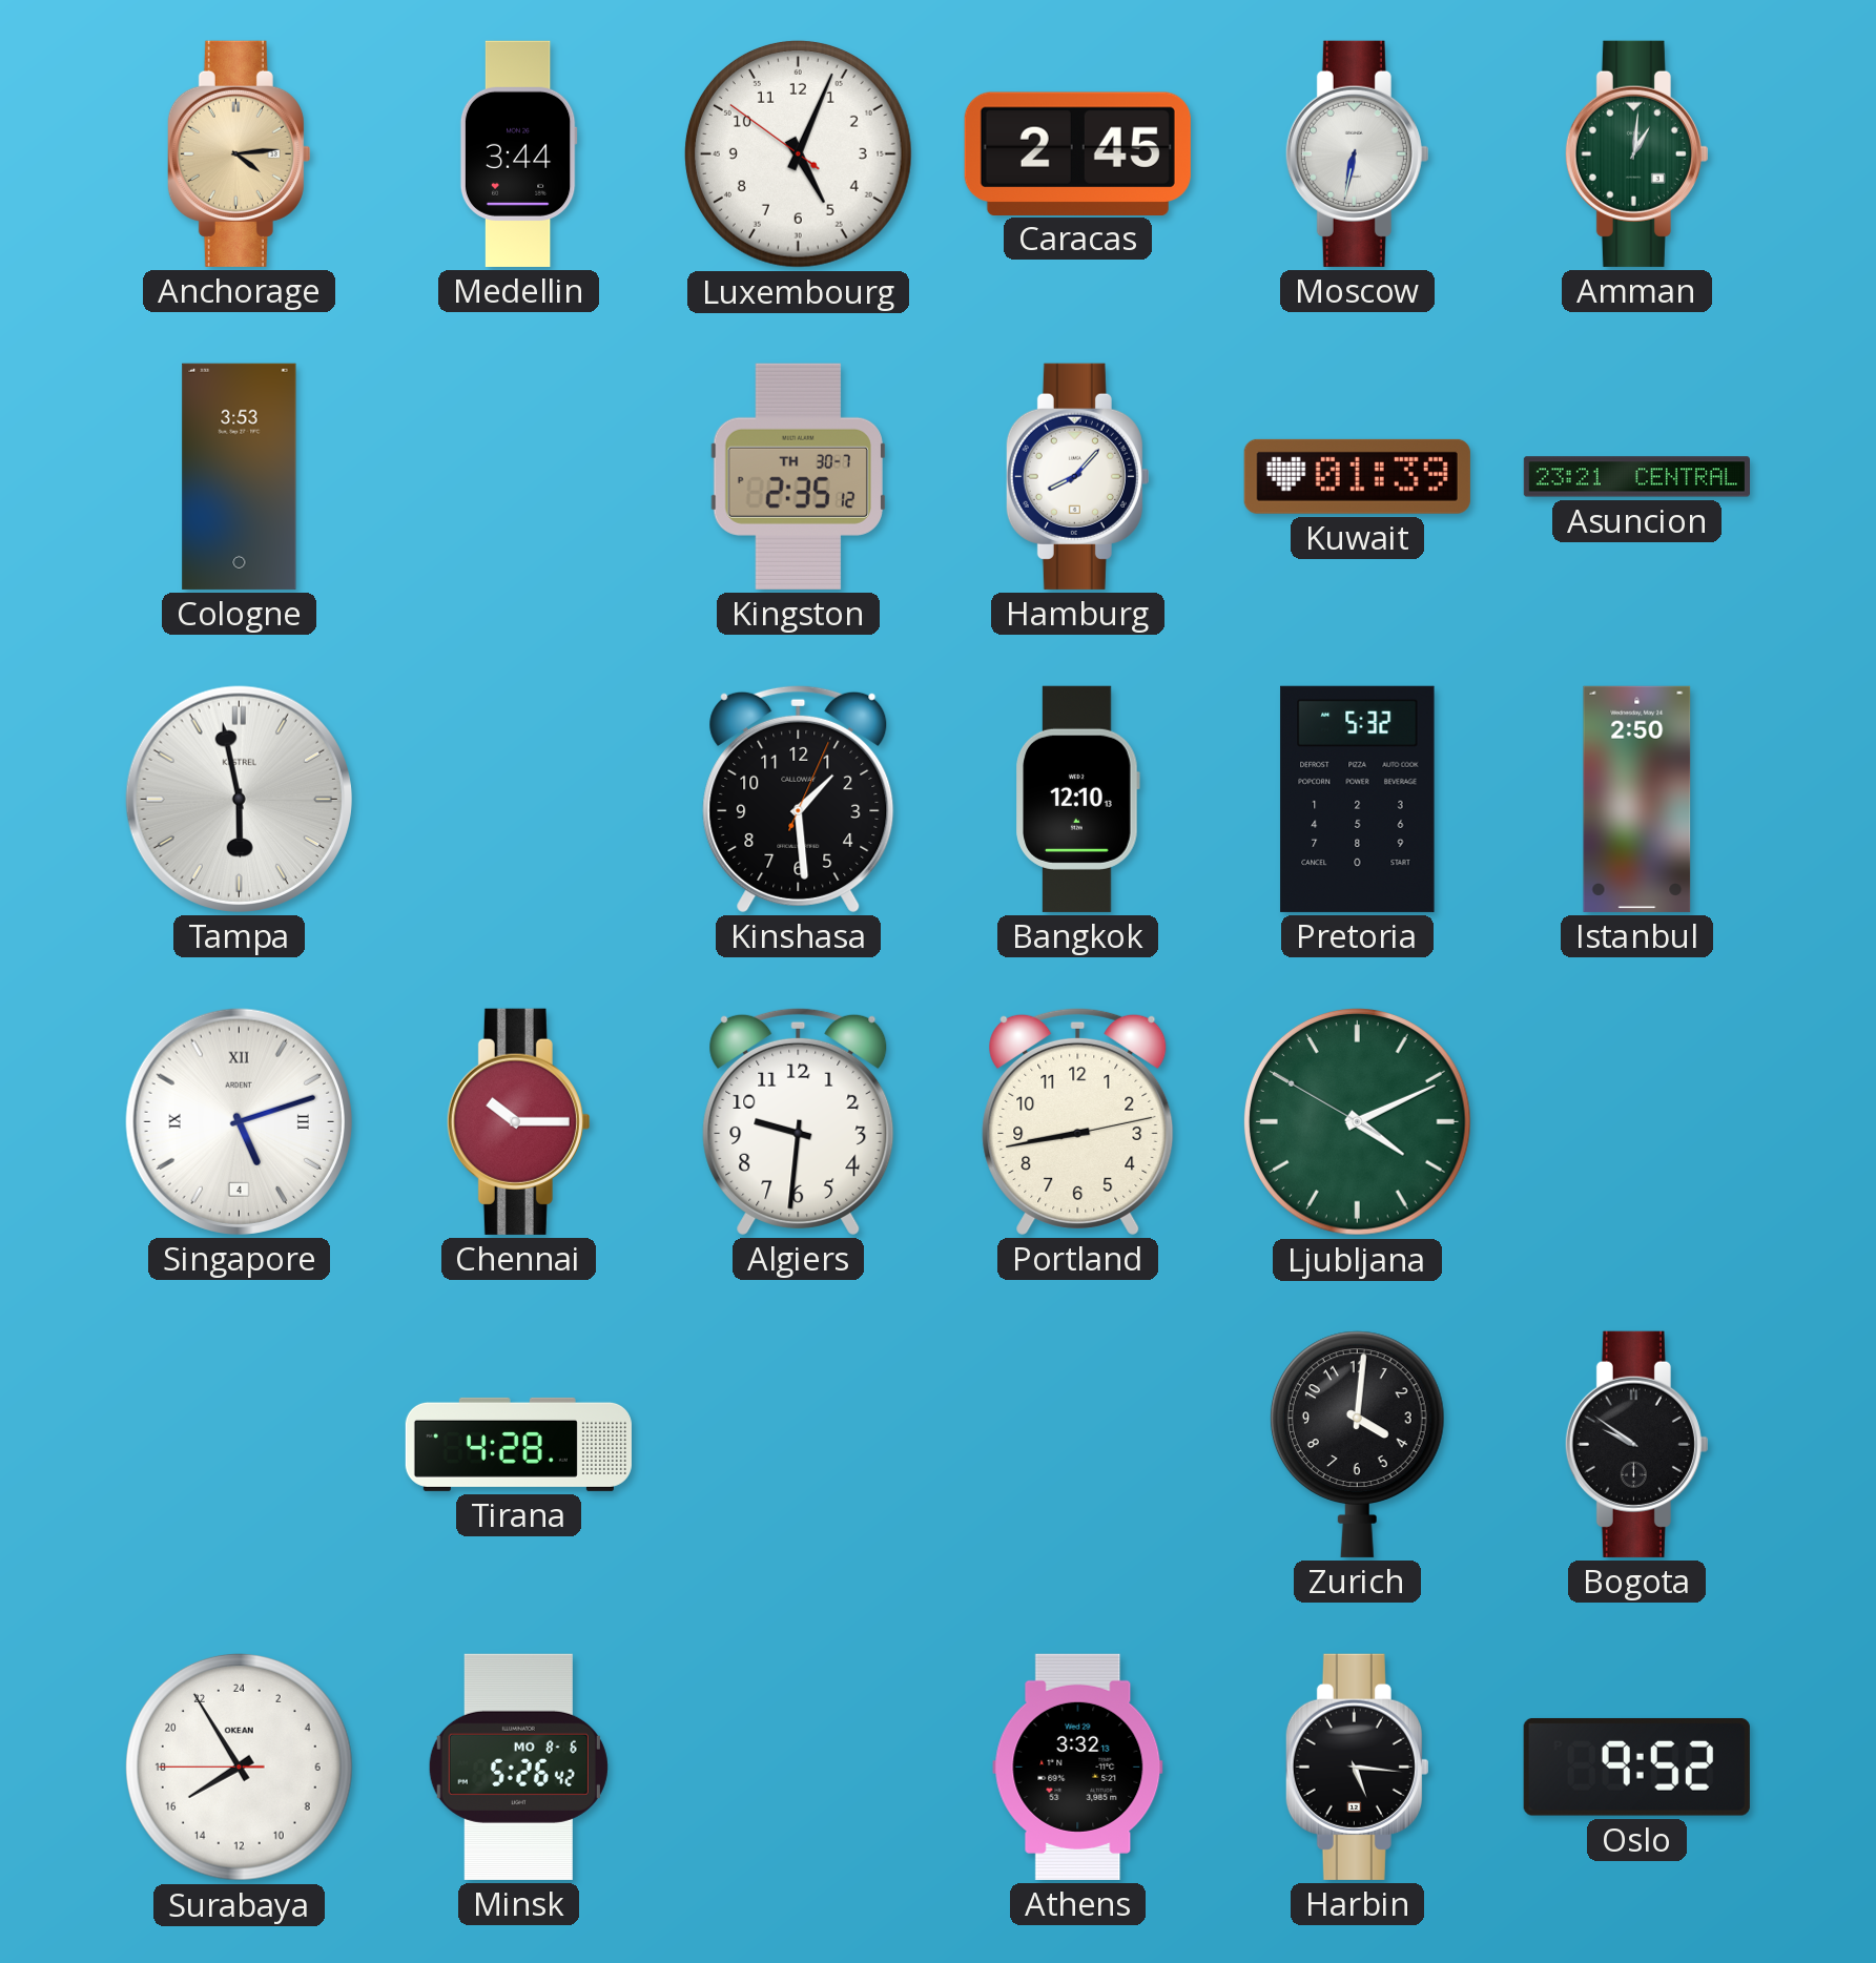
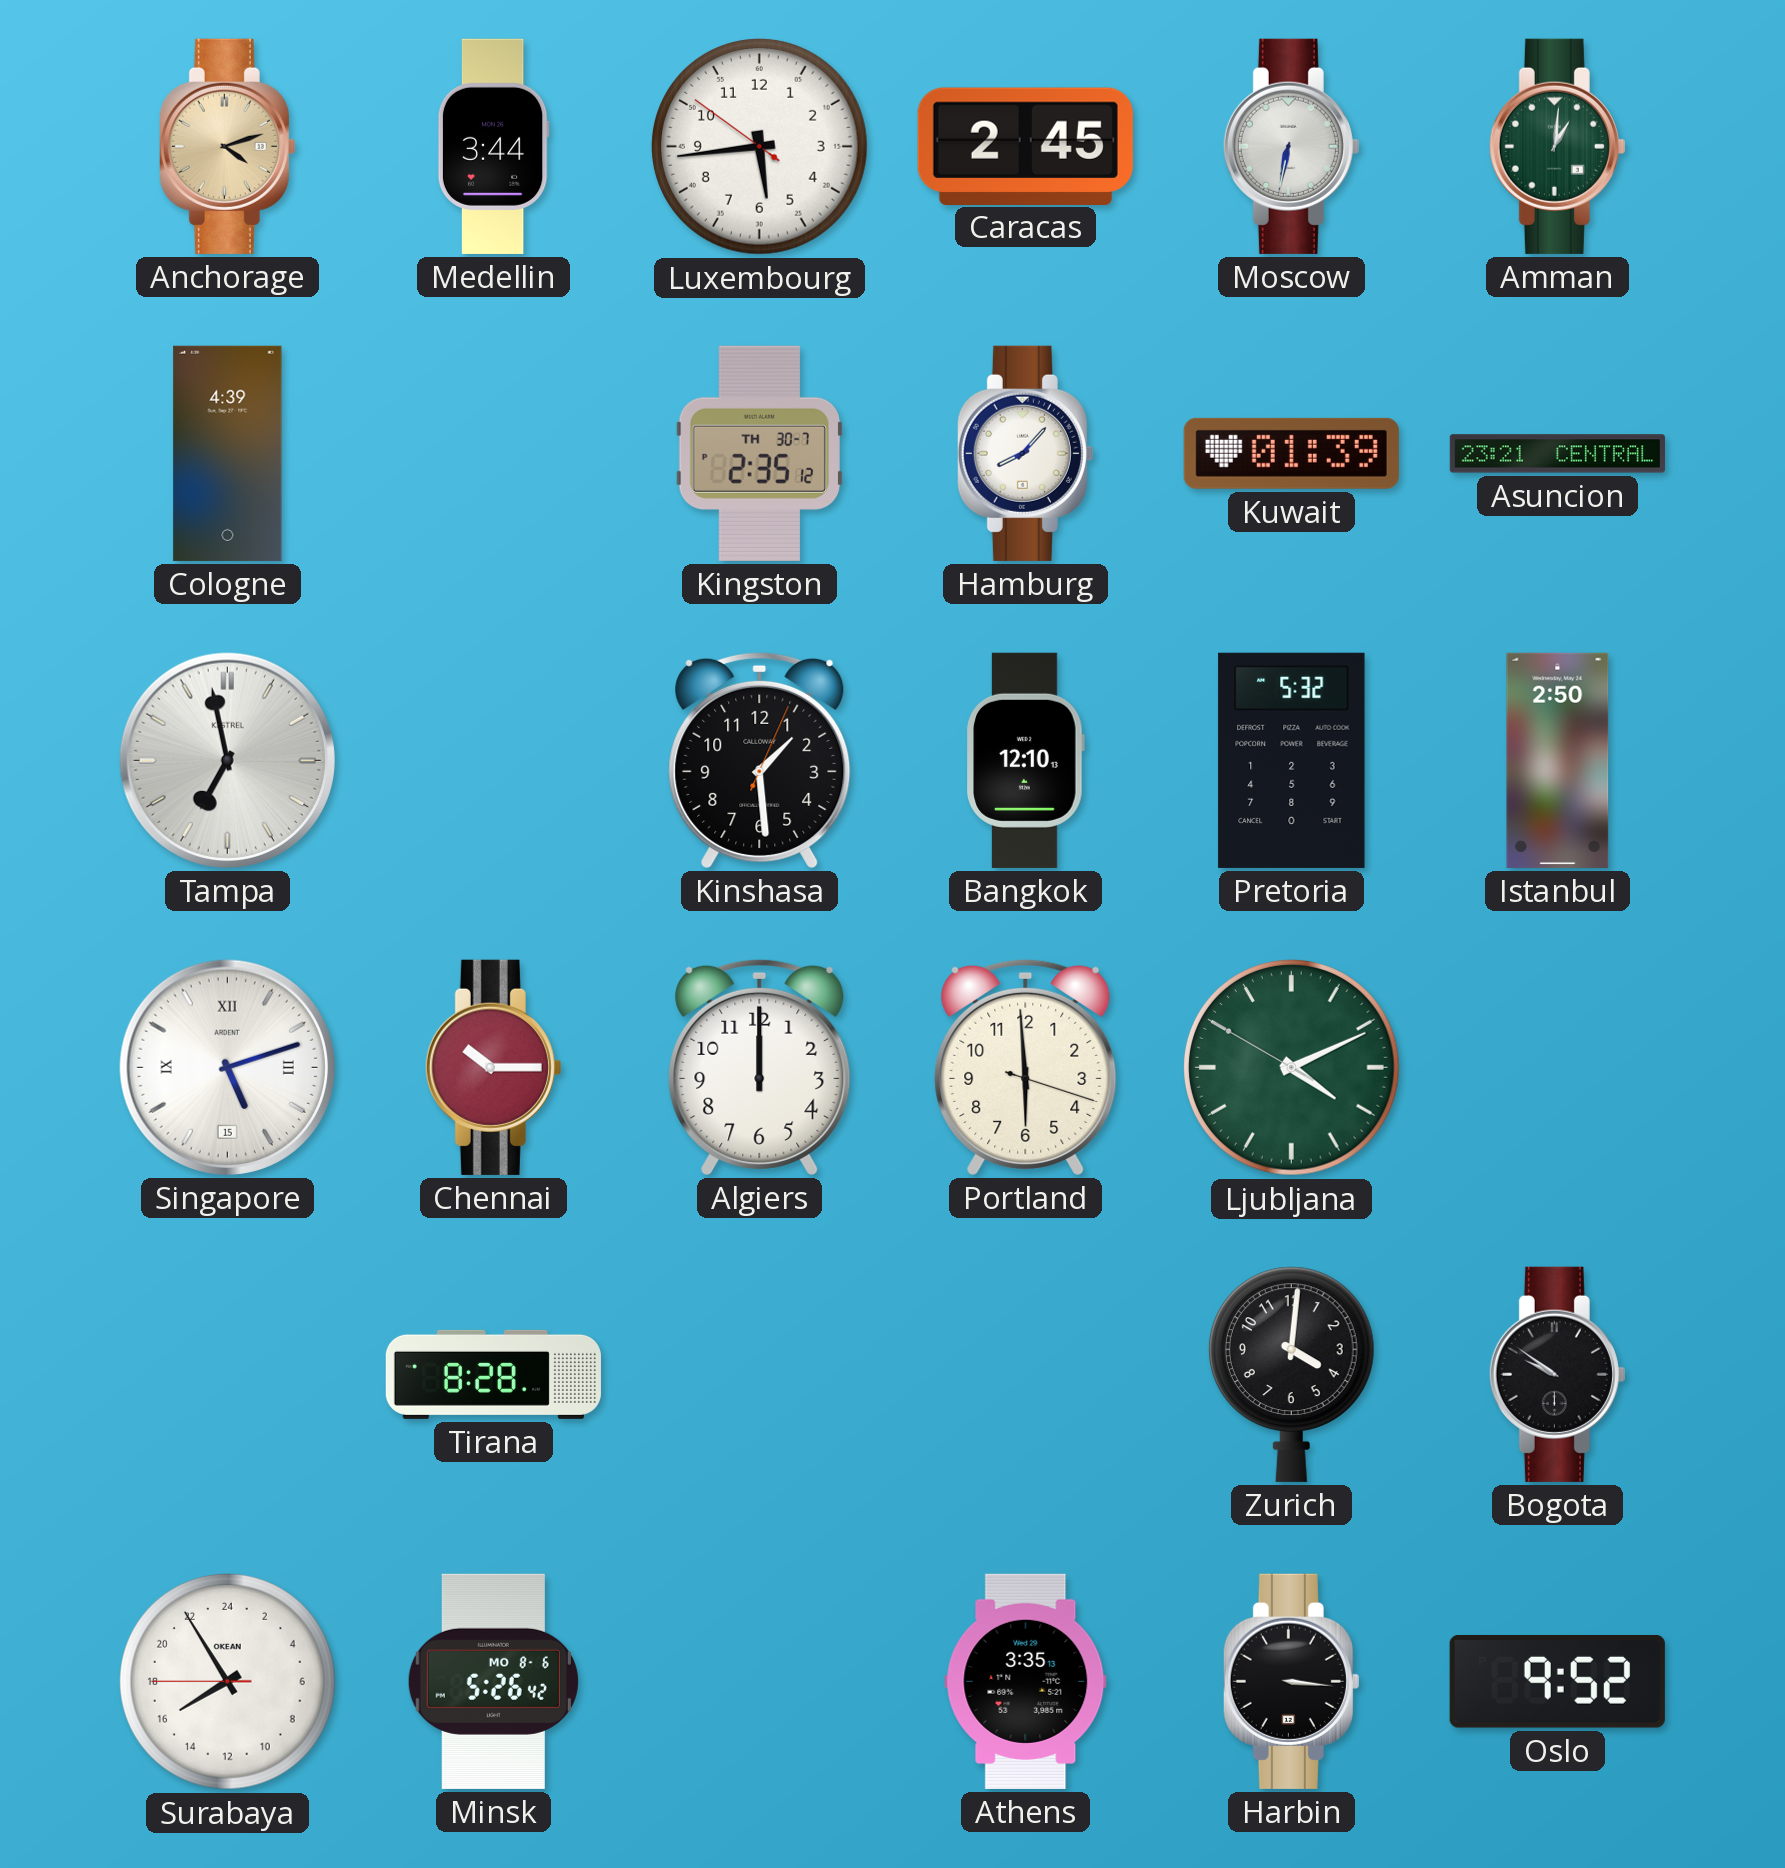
Anchorage: 4:14 -> 4:12 (227, 146)
Luxembourg: 5:03 -> 5:43 (759, 146)
Cologne: 3:53 -> 4:39 (228, 453)
Tampa: 5:58 -> 6:58 (227, 760)
Singapore date: 4 -> 15 (227, 1067)
Algiers: 9:31 -> 12:00 (760, 1067)
Portland: 8:43 -> 5:59 (1026, 1067)
Tirana: 4:28 -> 8:28 (493, 1374)
Athens: 3:32 -> 3:35 (1026, 1681)
Harbin: 5:16 -> 3:16 (1291, 1681)
